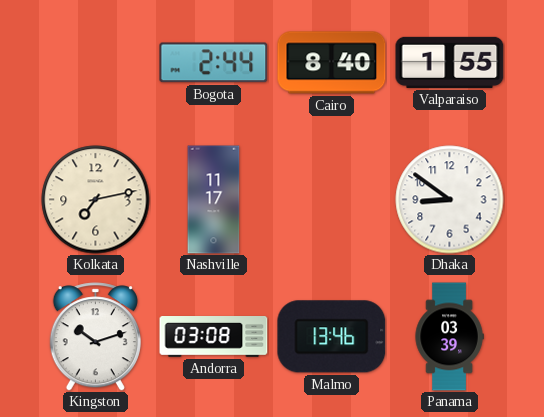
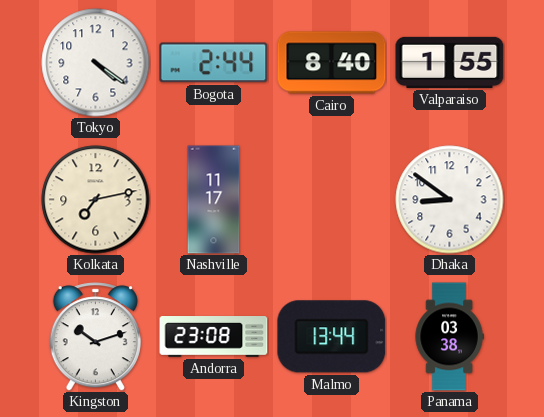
Tokyo: none -> 4:21 (96, 63)
Andorra: 03:08 -> 23:08 (214, 337)
Malmo: 13:46 -> 13:44 (332, 337)
Panama: 03:39 -> 03:38 (449, 337)
